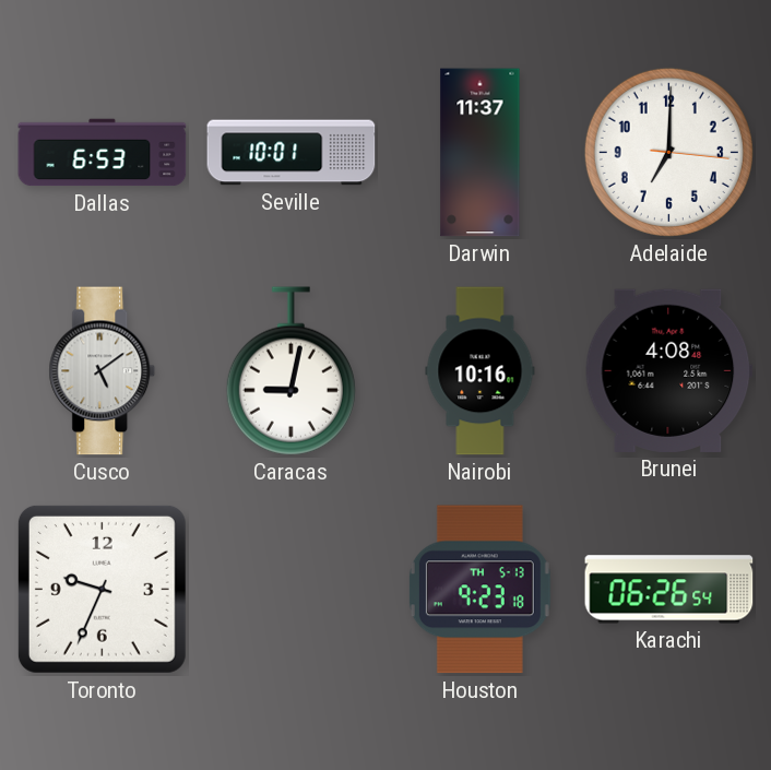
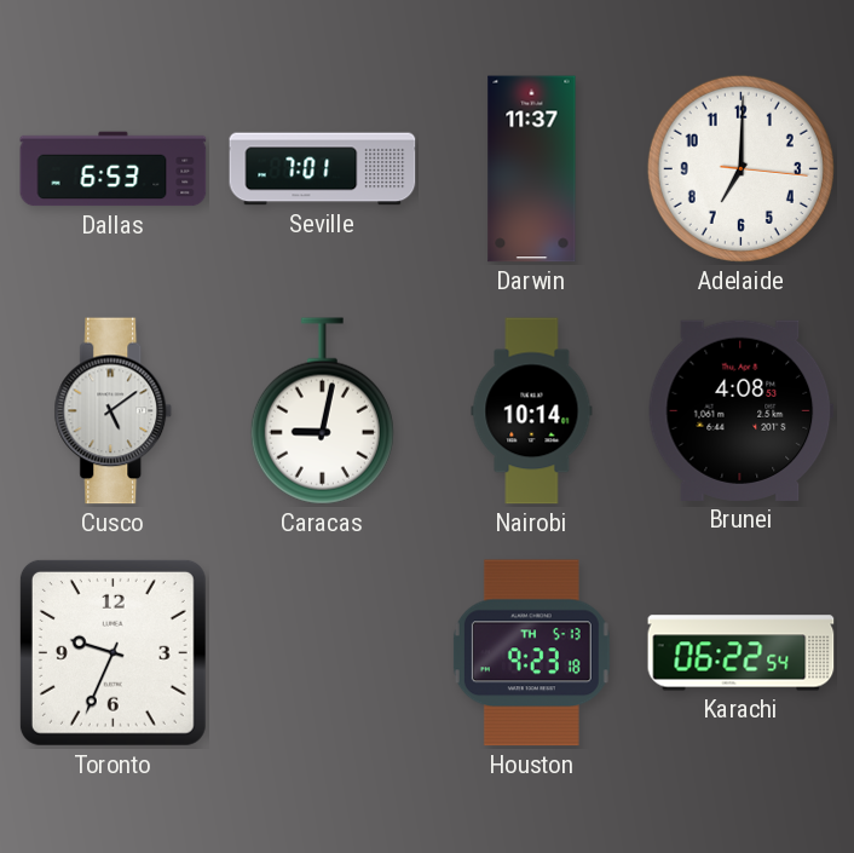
Seville: 10:01 -> 7:01 (323, 169)
Nairobi: 10:16 -> 10:14 (532, 411)
Brunei: 4:08:48 -> 4:08:53 (740, 410)
Karachi: 06:26 -> 06:22 (742, 653)
